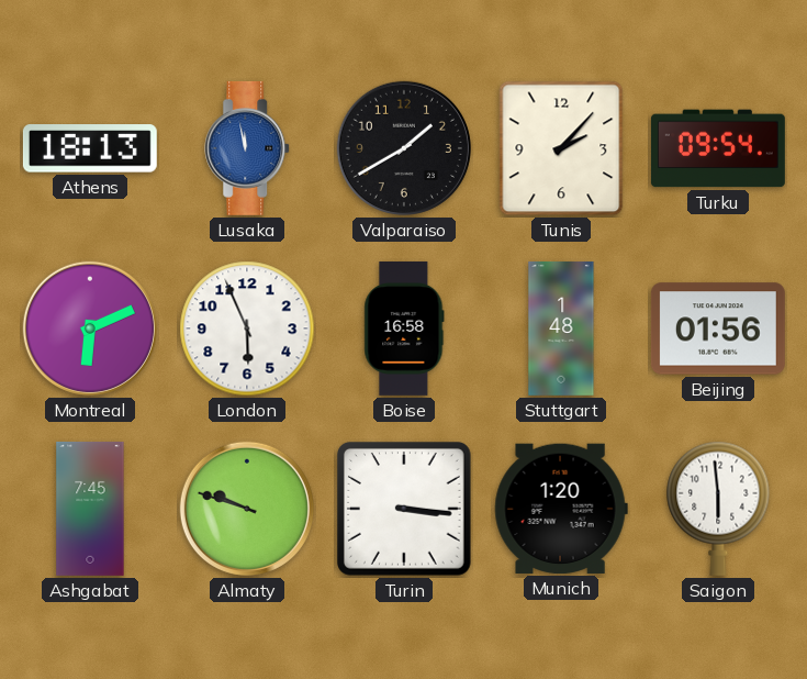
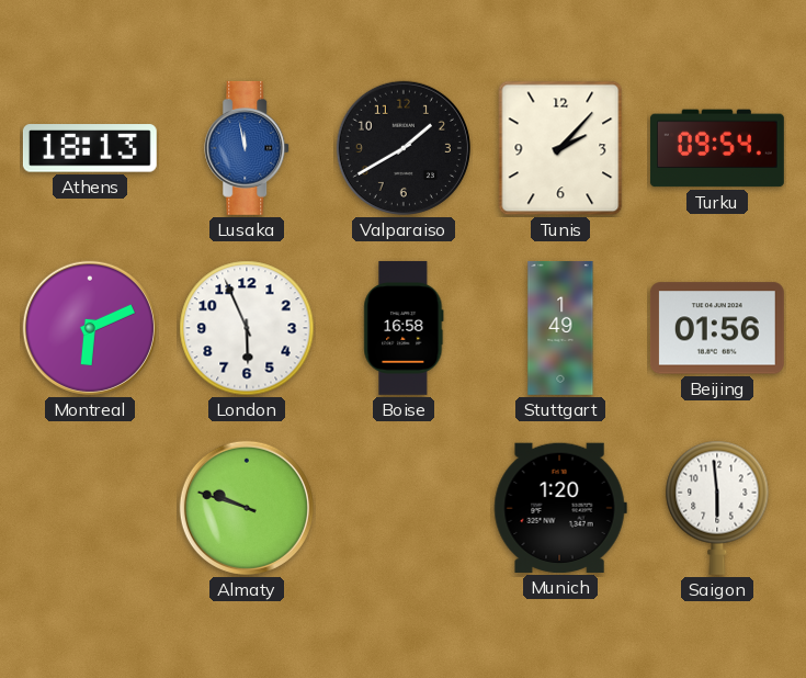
Stuttgart: 1:48 -> 1:49 (560, 328)
Ashgabat: 7:45 -> none (90, 509)
Turin: 3:16 -> none (405, 510)
